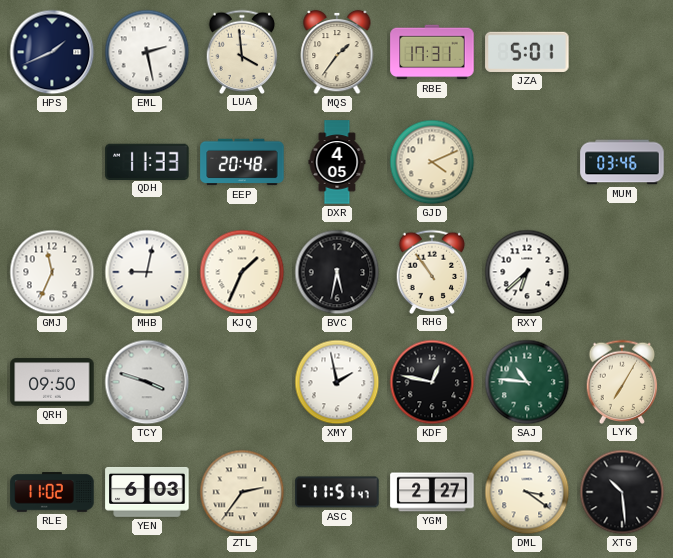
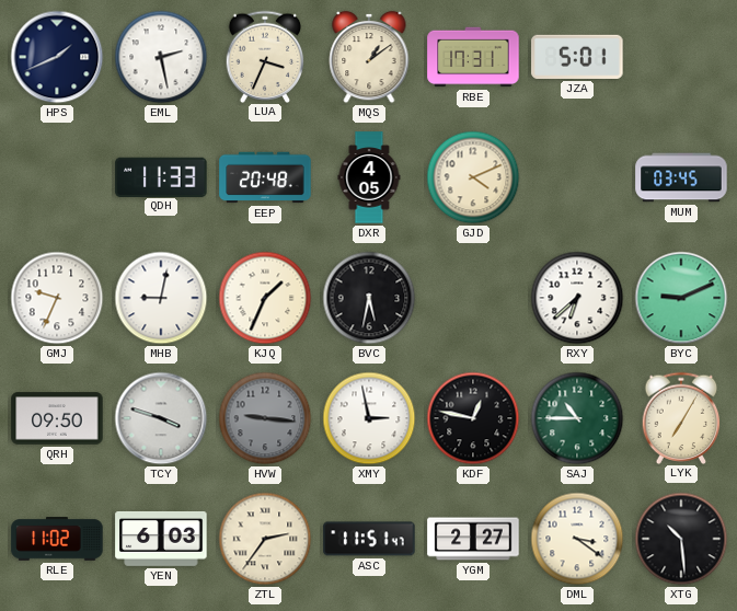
LUA: 3:59 -> 3:34 (265, 56)
MQS: 1:36 -> 1:09 (369, 57)
MUM: 03:46 -> 03:45 (681, 177)
GMJ: 11:34 -> 9:34 (57, 298)
RHG: 10:54 -> none (432, 271)
BYC: none -> 9:11 (681, 298)
HVW: none -> 9:16 (265, 418)
XMY: 1:58 -> 2:58 (369, 418)
SAJ: 10:46 -> 10:45 (577, 418)
